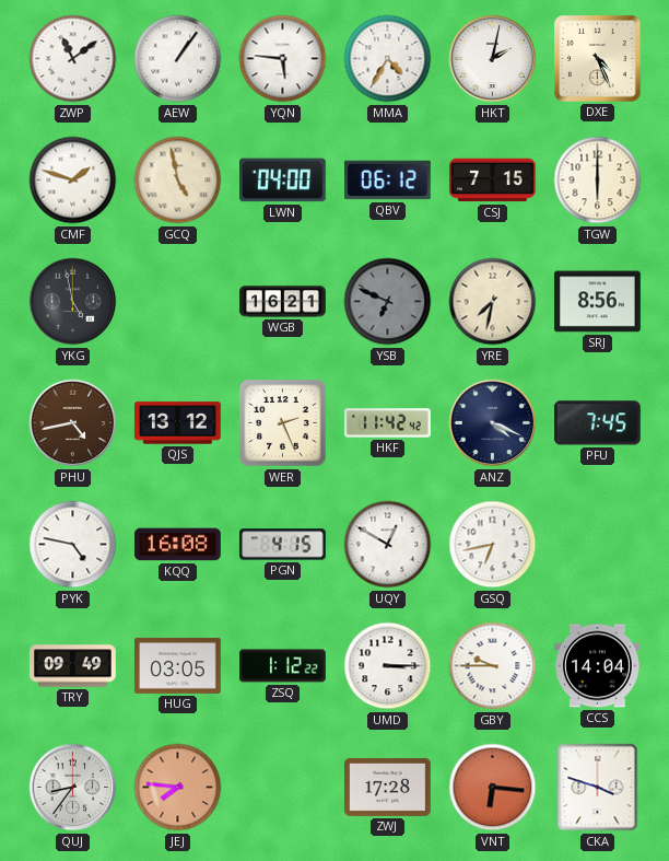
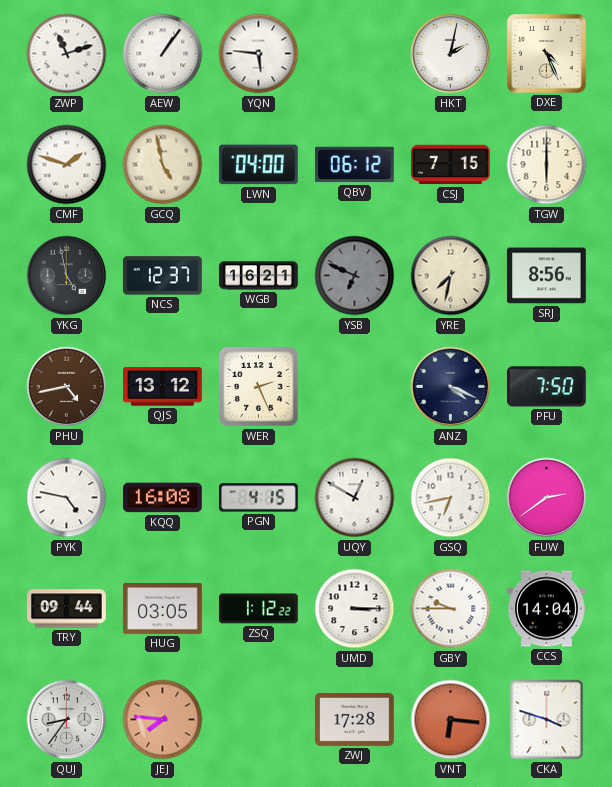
ZWP: 11:09 -> 11:12 (67, 54)
MMA: 4:35 -> none (388, 59)
NCS: none -> 12:37 (163, 276)
HKF: 11:42 -> none (388, 423)
PFU: 7:45 -> 7:50 (546, 387)
FUW: none -> 2:39 (547, 498)
TRY: 09:49 -> 09:44 (67, 609)
